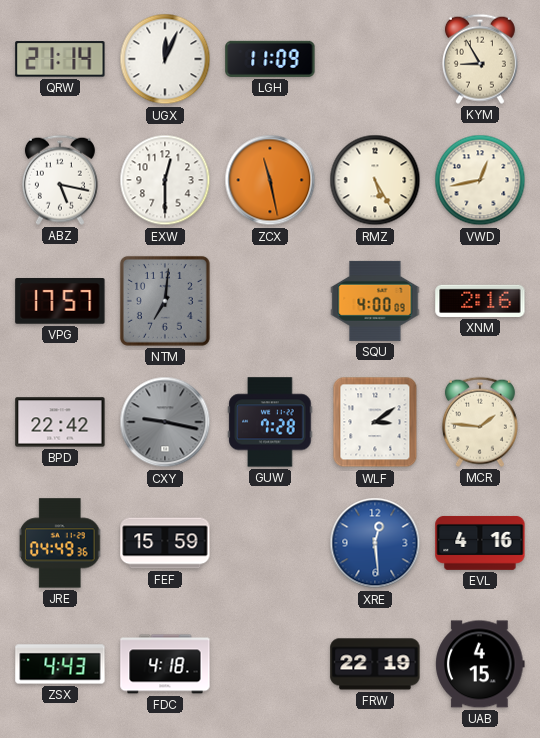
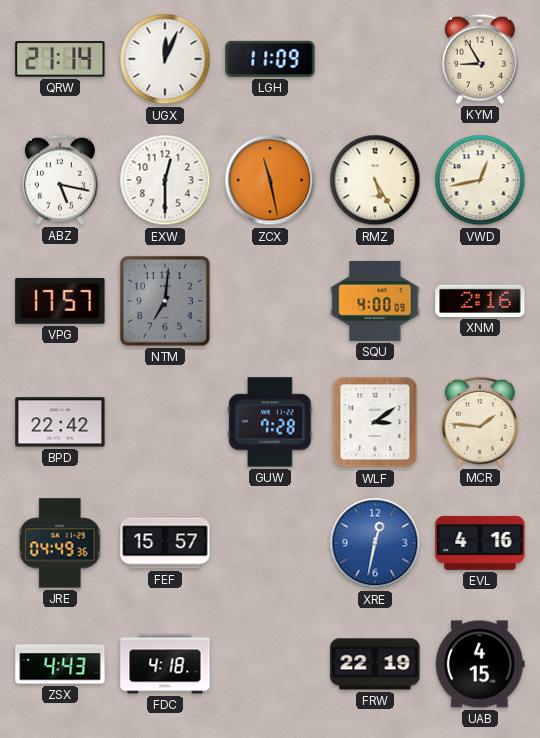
CXY: 9:17 -> none (165, 422)
FEF: 15:59 -> 15:57 (165, 543)
XRE: 12:29 -> 12:32 (375, 543)
